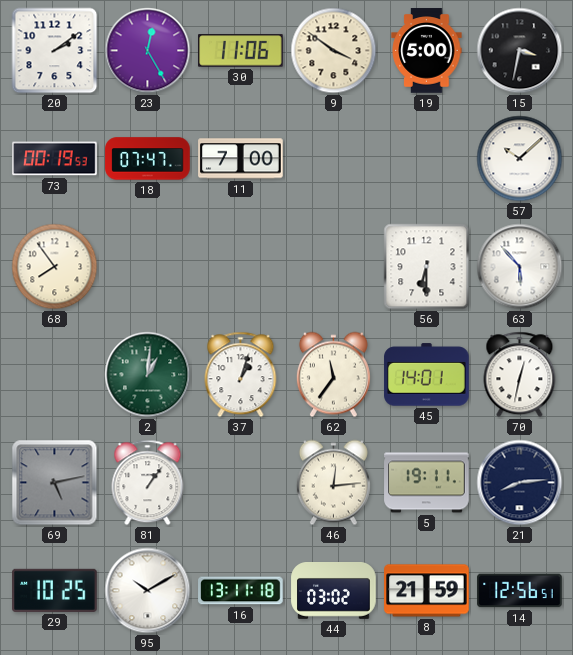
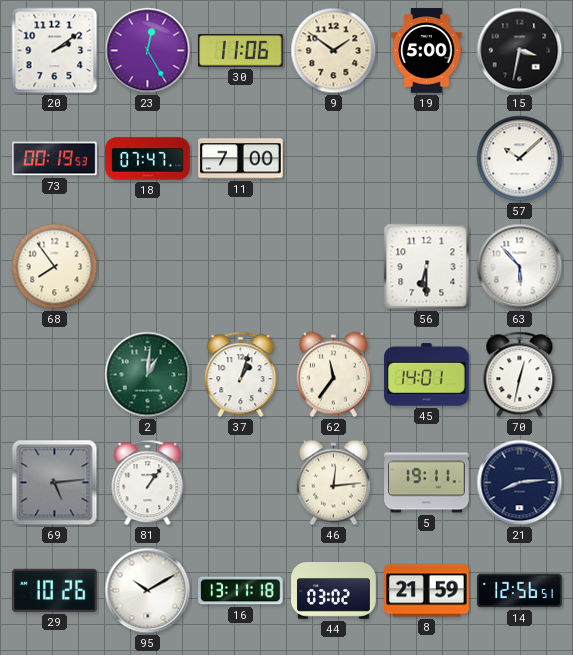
9: 3:51 -> 1:51 (334, 51)
69: 5:13 -> 5:14 (55, 483)
29: 10:25 -> 10:26 (55, 590)
